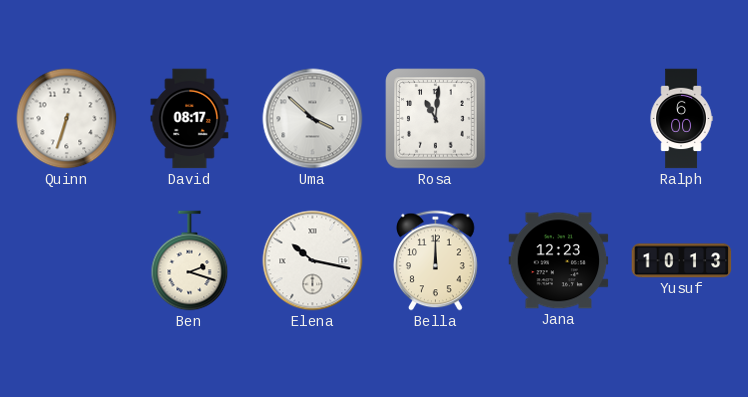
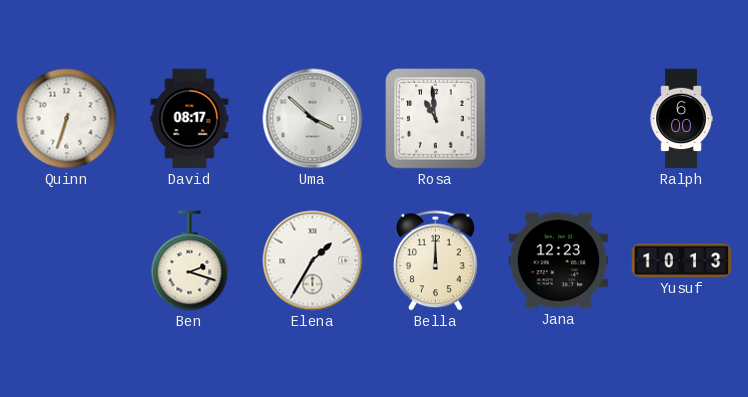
Rosa: 11:01 -> 10:59 (436, 119)
Elena: 10:17 -> 1:35 (313, 261)
